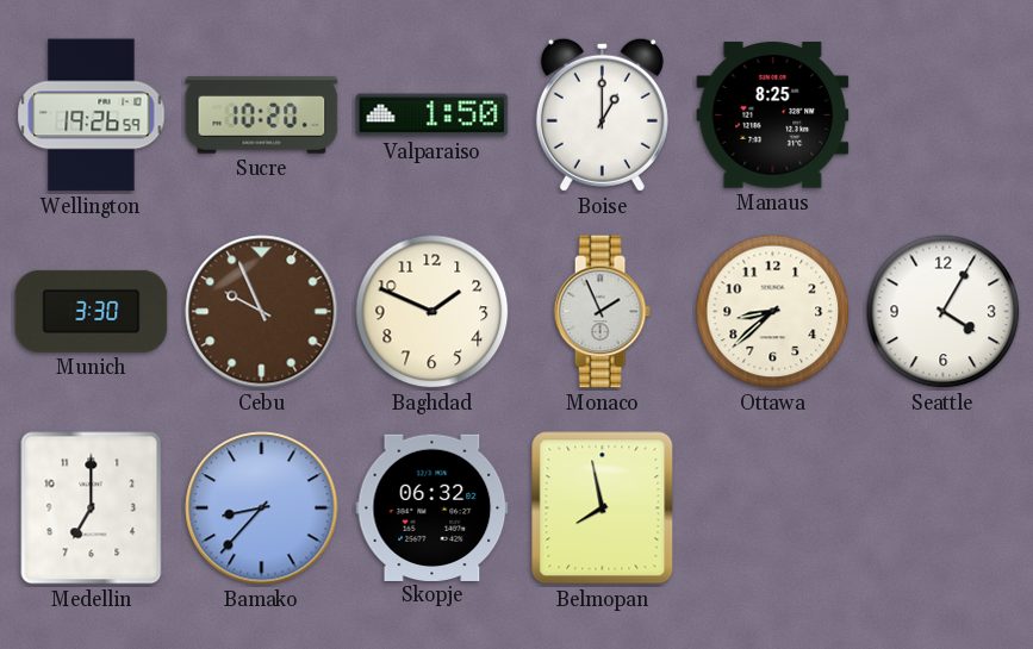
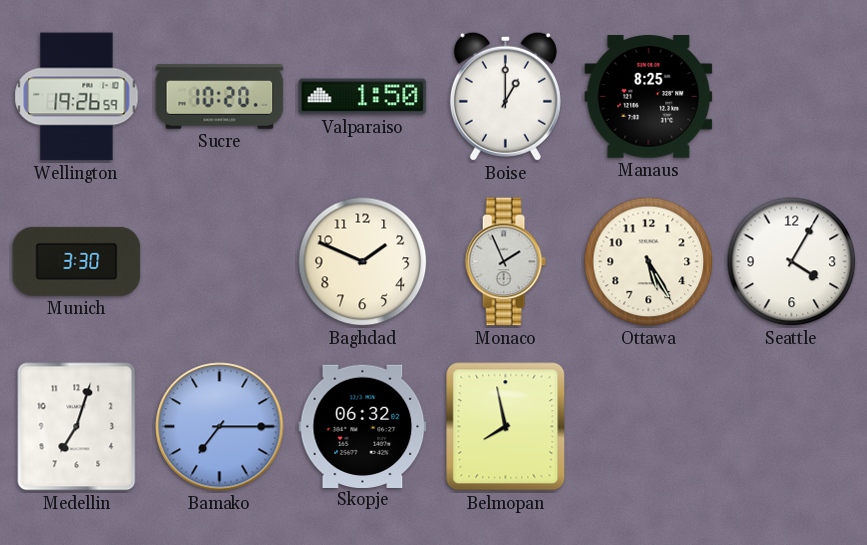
Cebu: 9:56 -> none (262, 312)
Ottawa: 8:38 -> 5:25 (649, 262)
Medellin: 7:00 -> 7:03 (77, 427)
Bamako: 8:37 -> 7:15 (220, 427)
